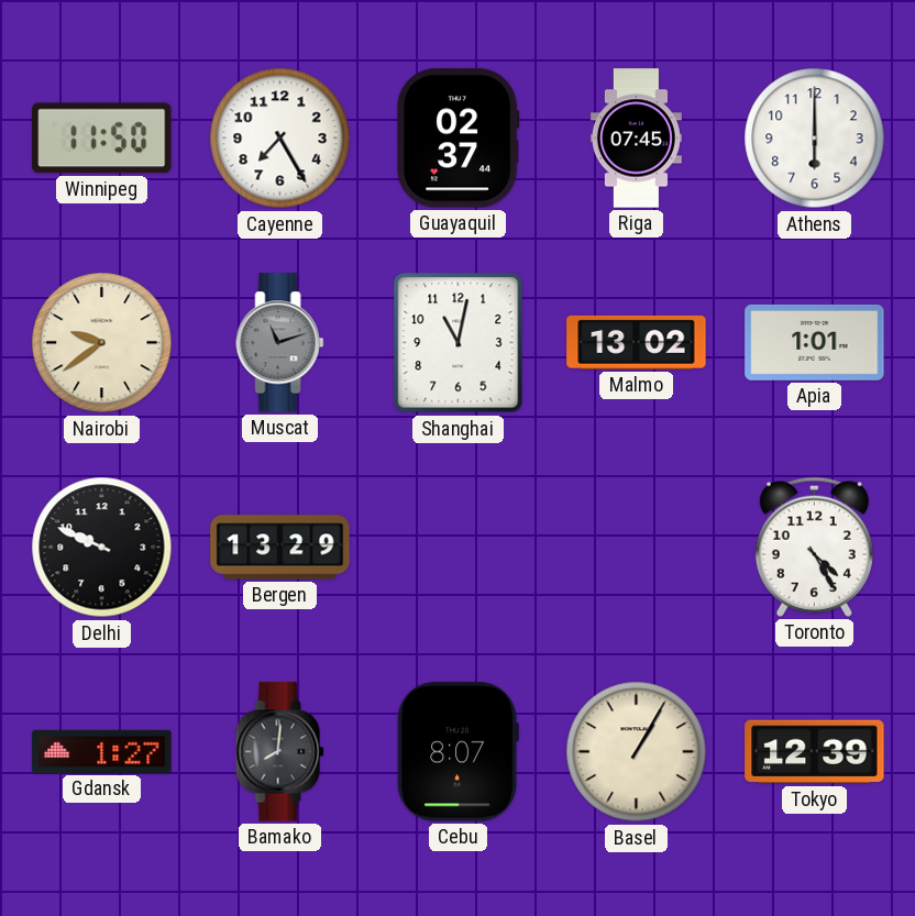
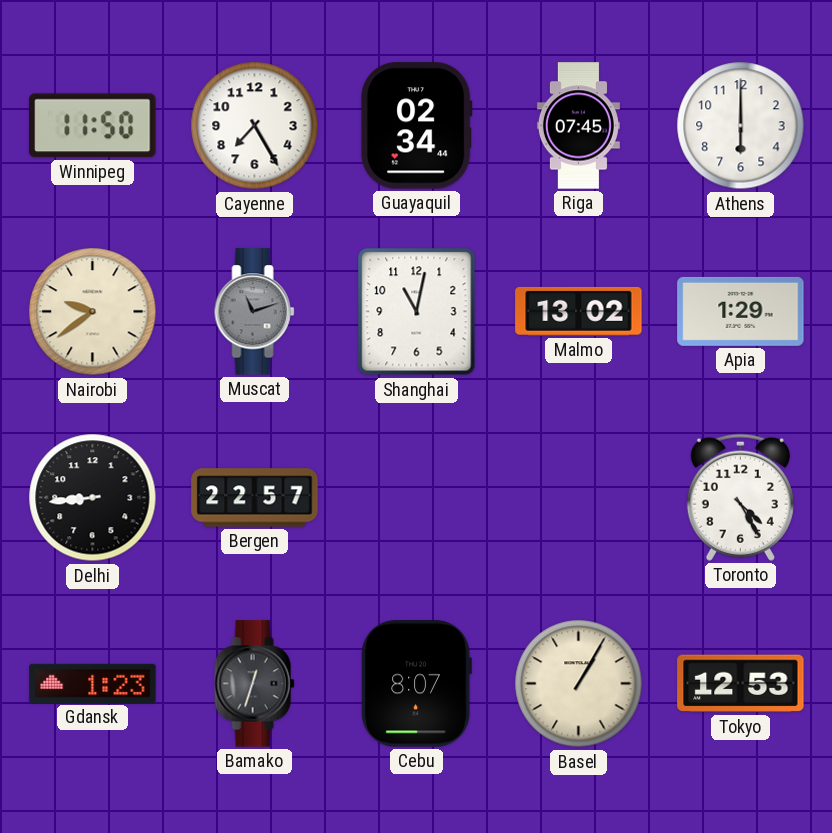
Guayaquil: 02:37 -> 02:34 (416, 126)
Apia: 1:01 -> 1:29 (741, 311)
Delhi: 9:49 -> 8:44 (93, 498)
Bergen: 13:29 -> 22:57 (255, 498)
Gdansk: 1:27 -> 1:23 (93, 683)
Bamako: 8:01 -> 12:33 (255, 684)
Tokyo: 12:39 -> 12:53 (741, 684)
